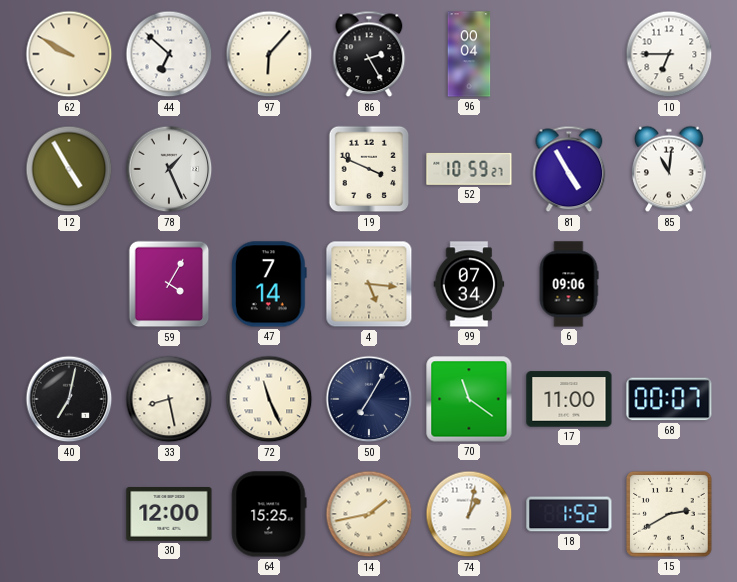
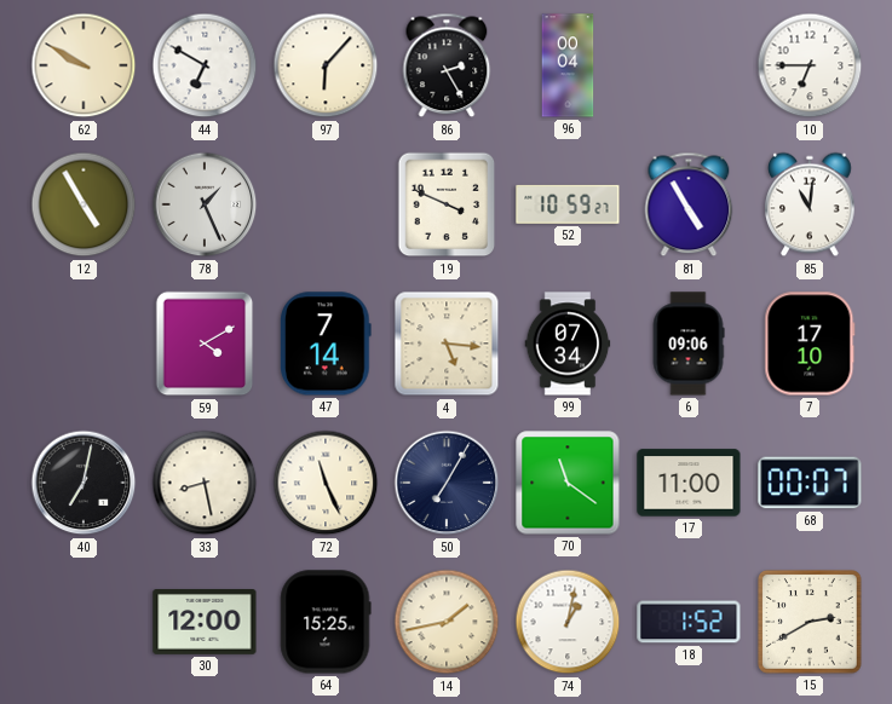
44: 6:52 -> 6:50 (205, 65)
59: 4:05 -> 4:10 (205, 344)
7: none -> 17:10 (810, 344)
